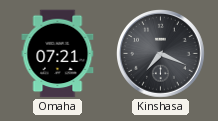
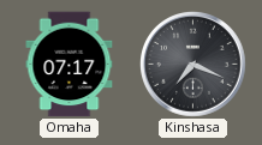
Omaha: 07:21 -> 07:17 (70, 65)
